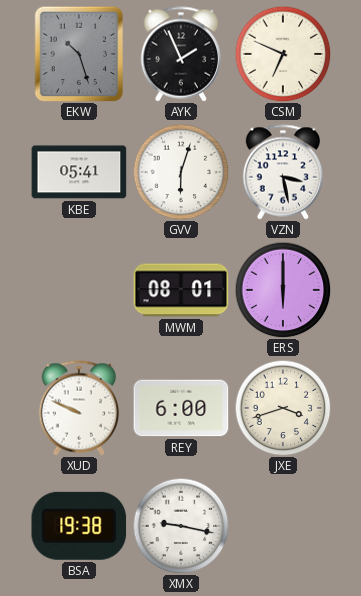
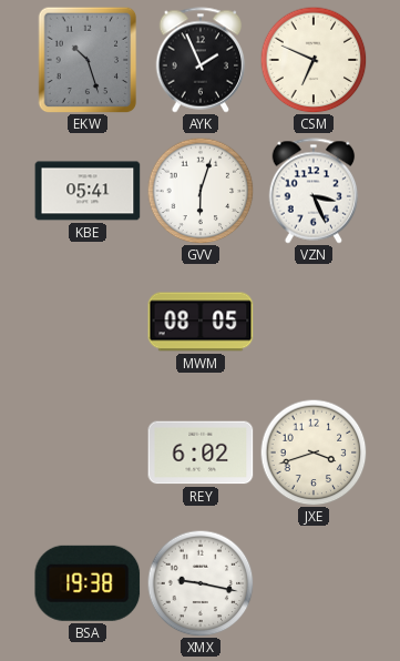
VZN: 3:28 -> 3:26 (314, 191)
MWM: 08:01 -> 08:05 (201, 322)
ERS: 6:00 -> none (283, 290)
XUD: 9:49 -> none (79, 408)
REY: 6:00 -> 6:02 (201, 452)
